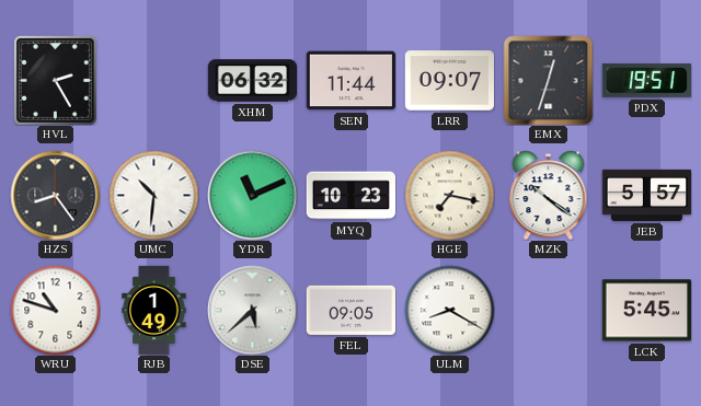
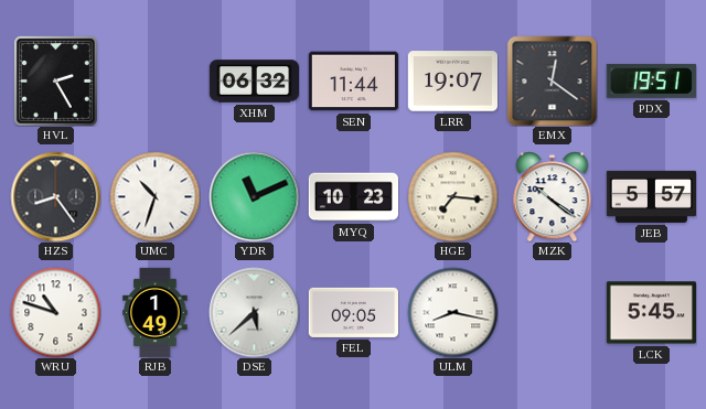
LRR: 09:07 -> 19:07 (452, 82)
EMX: 12:33 -> 12:21 (552, 80)
UMC: 10:31 -> 10:33 (154, 196)
HGE: 7:17 -> 7:16 (452, 196)
ULM: 8:20 -> 8:17 (452, 312)
